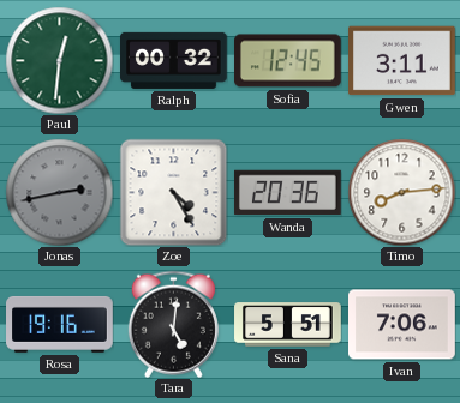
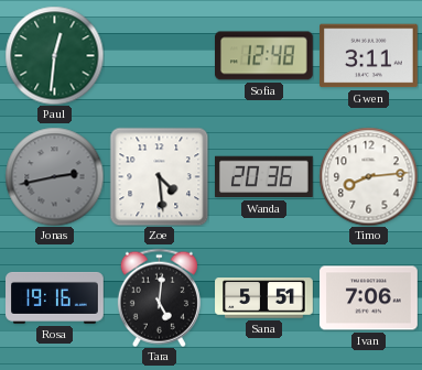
Ralph: 00:32 -> none (174, 60)
Sofia: 12:45 -> 12:48 (264, 56)
Zoe: 4:25 -> 4:29 (159, 176)
